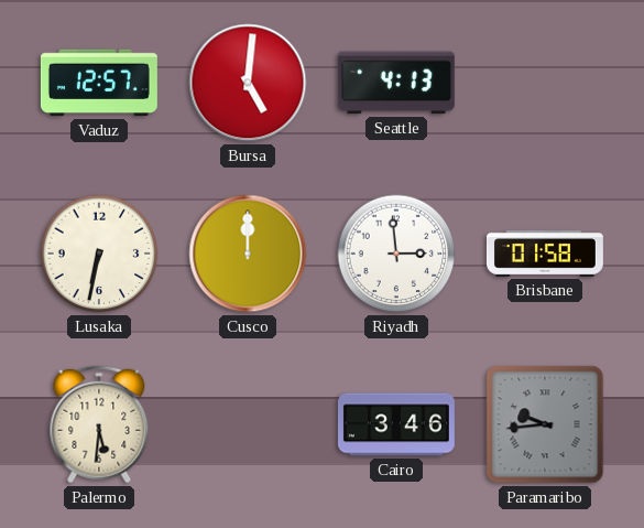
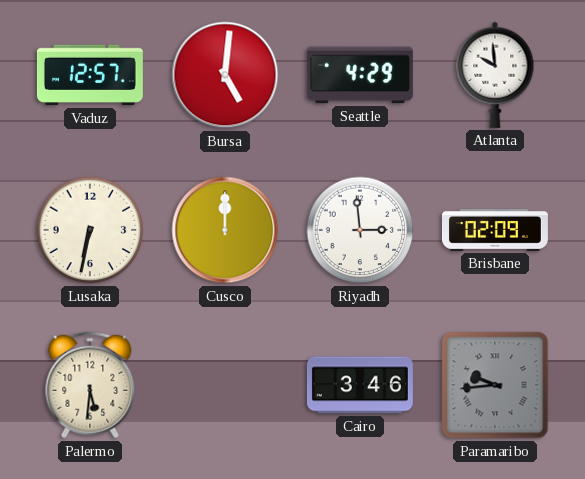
Seattle: 4:13 -> 4:29 (360, 75)
Atlanta: none -> 9:59 (495, 75)
Brisbane: 01:58 -> 02:09 (495, 231)
